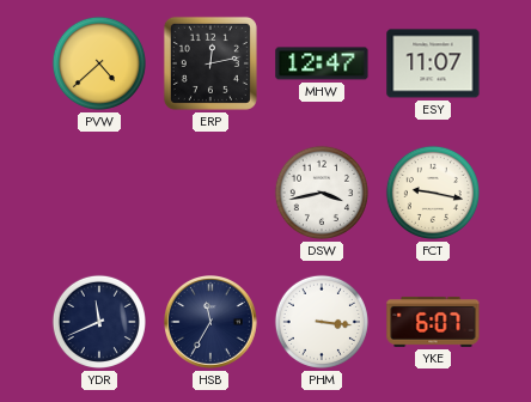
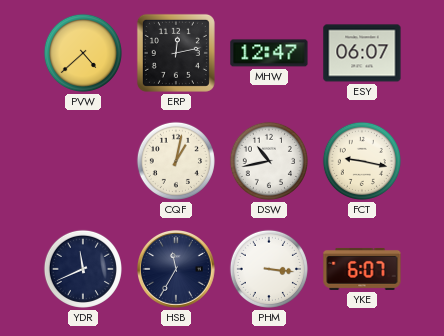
ESY: 11:07 -> 06:07 (362, 53)
CQF: none -> 1:02 (176, 161)
DSW: 3:43 -> 10:43 (269, 161)
